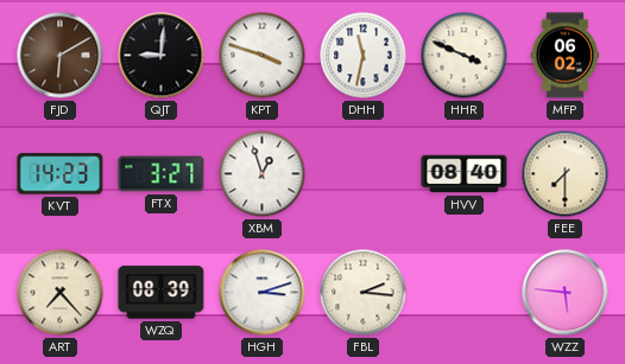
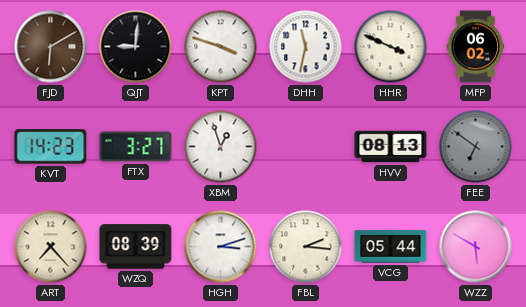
HVV: 08:40 -> 08:13 (391, 147)
FEE: 7:30 -> 6:51 (476, 147)
FEE dial: cream -> grey (476, 147)
VCG: none -> 05:44 (391, 247)
WZZ: 5:46 -> 5:50 (476, 247)
